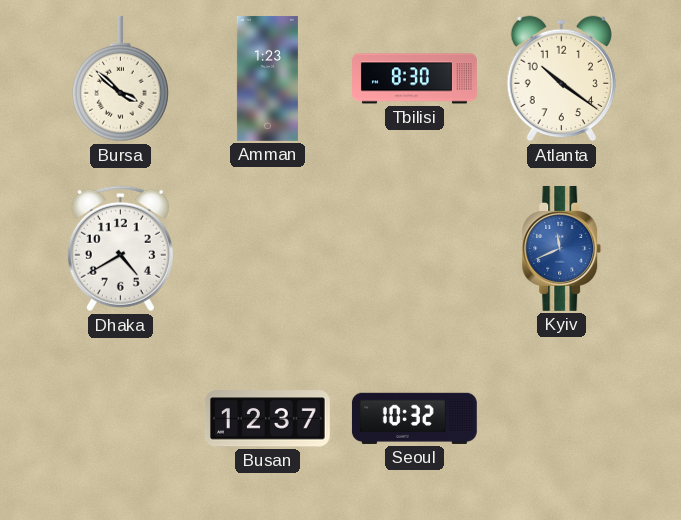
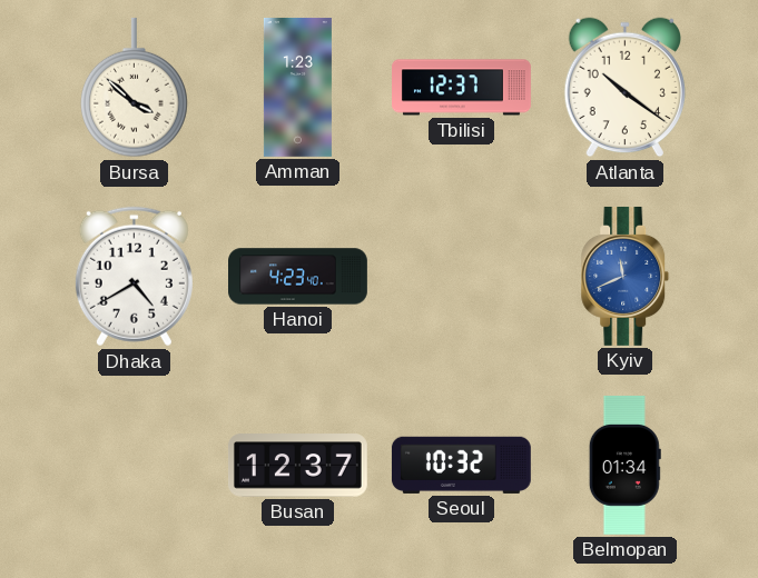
Tbilisi: 8:30 -> 12:37 (462, 88)
Hanoi: none -> 4:23 (298, 277)
Belmopan: none -> 01:34 (624, 465)
